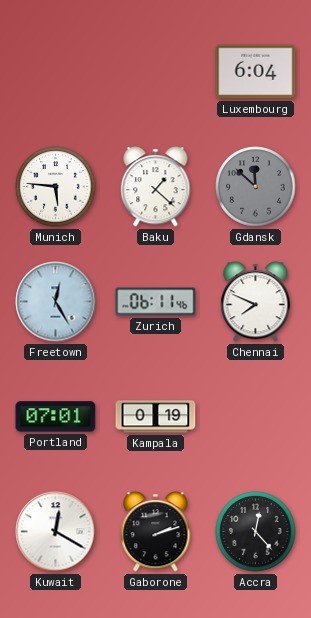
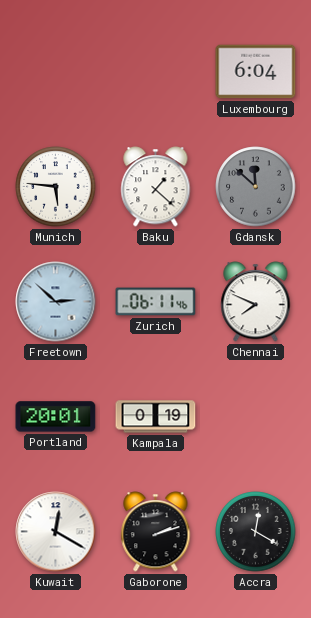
Freetown: 12:25 -> 2:52 (56, 302)
Portland: 07:01 -> 20:01 (56, 417)
Accra: 12:23 -> 12:20 (256, 532)
